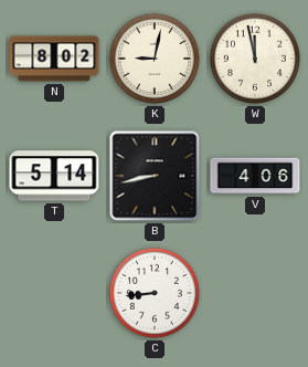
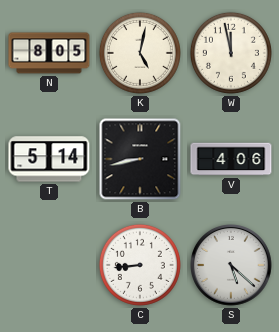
N: 8:02 -> 8:05 (49, 53)
K: 9:02 -> 5:02 (140, 53)
S: none -> 5:22 (232, 266)
